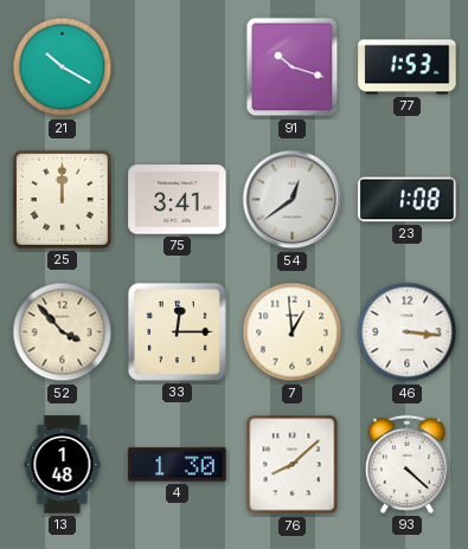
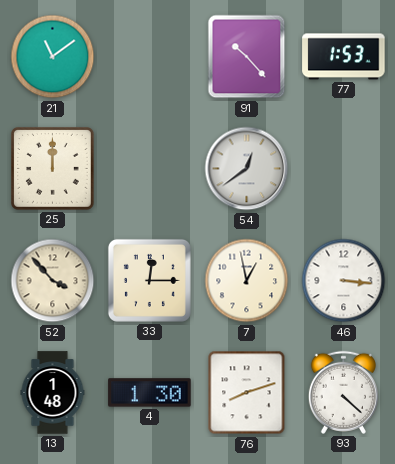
21: 10:20 -> 11:09 (53, 57)
91: 10:18 -> 10:23 (247, 57)
75: 3:41 -> none (178, 200)
23: 1:08 -> none (408, 200)
7: 12:59 -> 12:58 (247, 281)
76: 8:08 -> 8:12 (247, 393)
